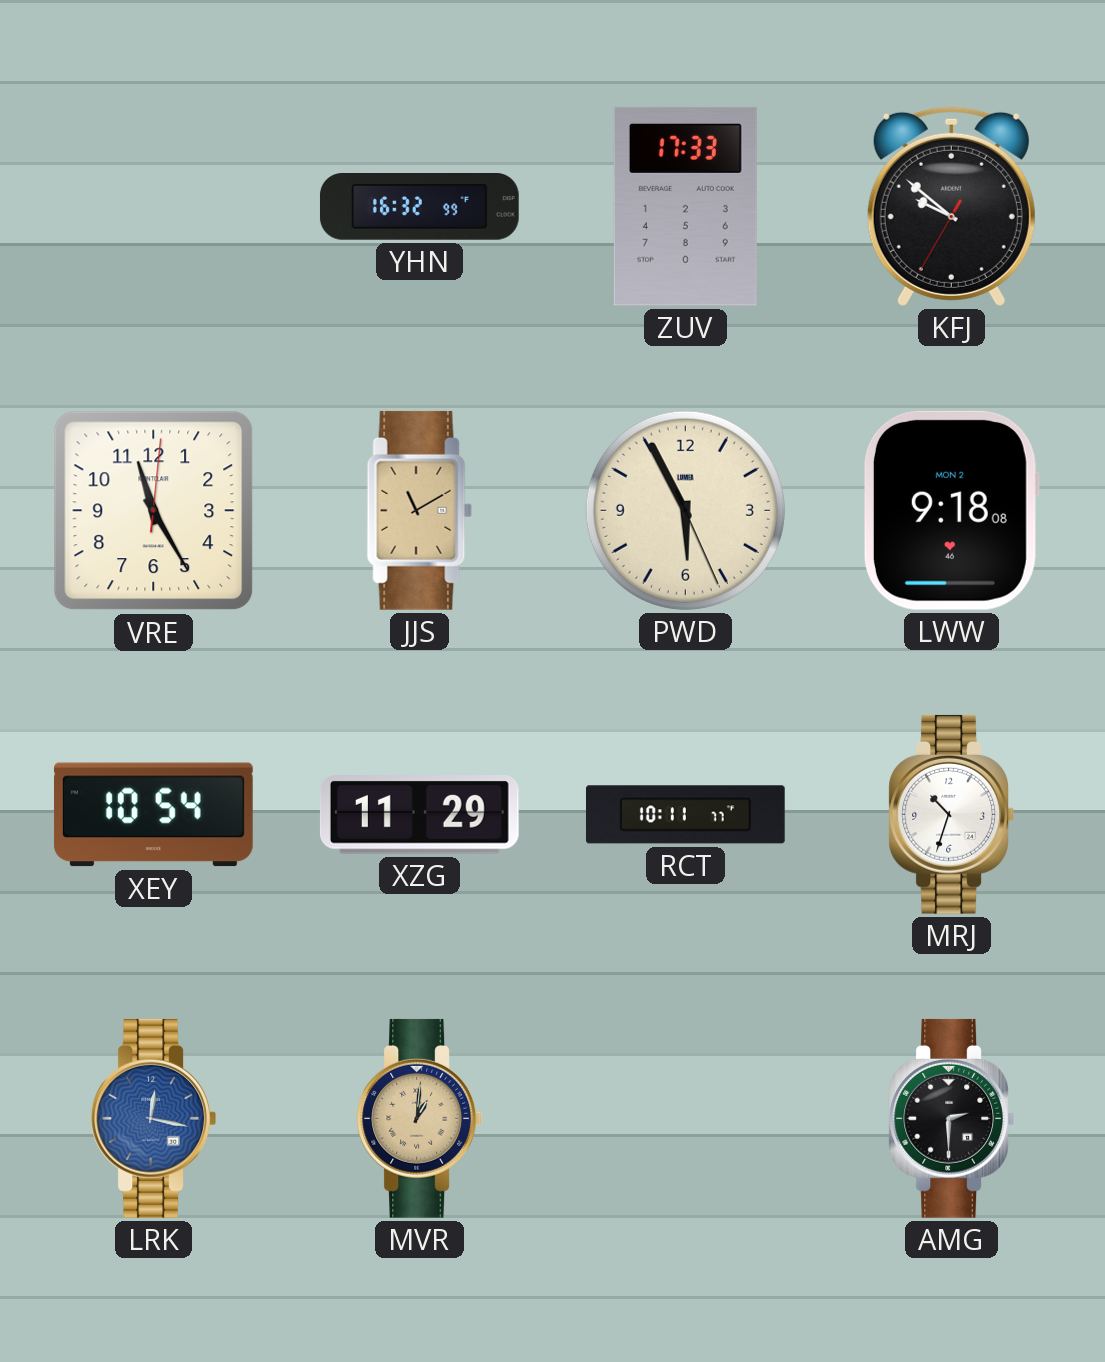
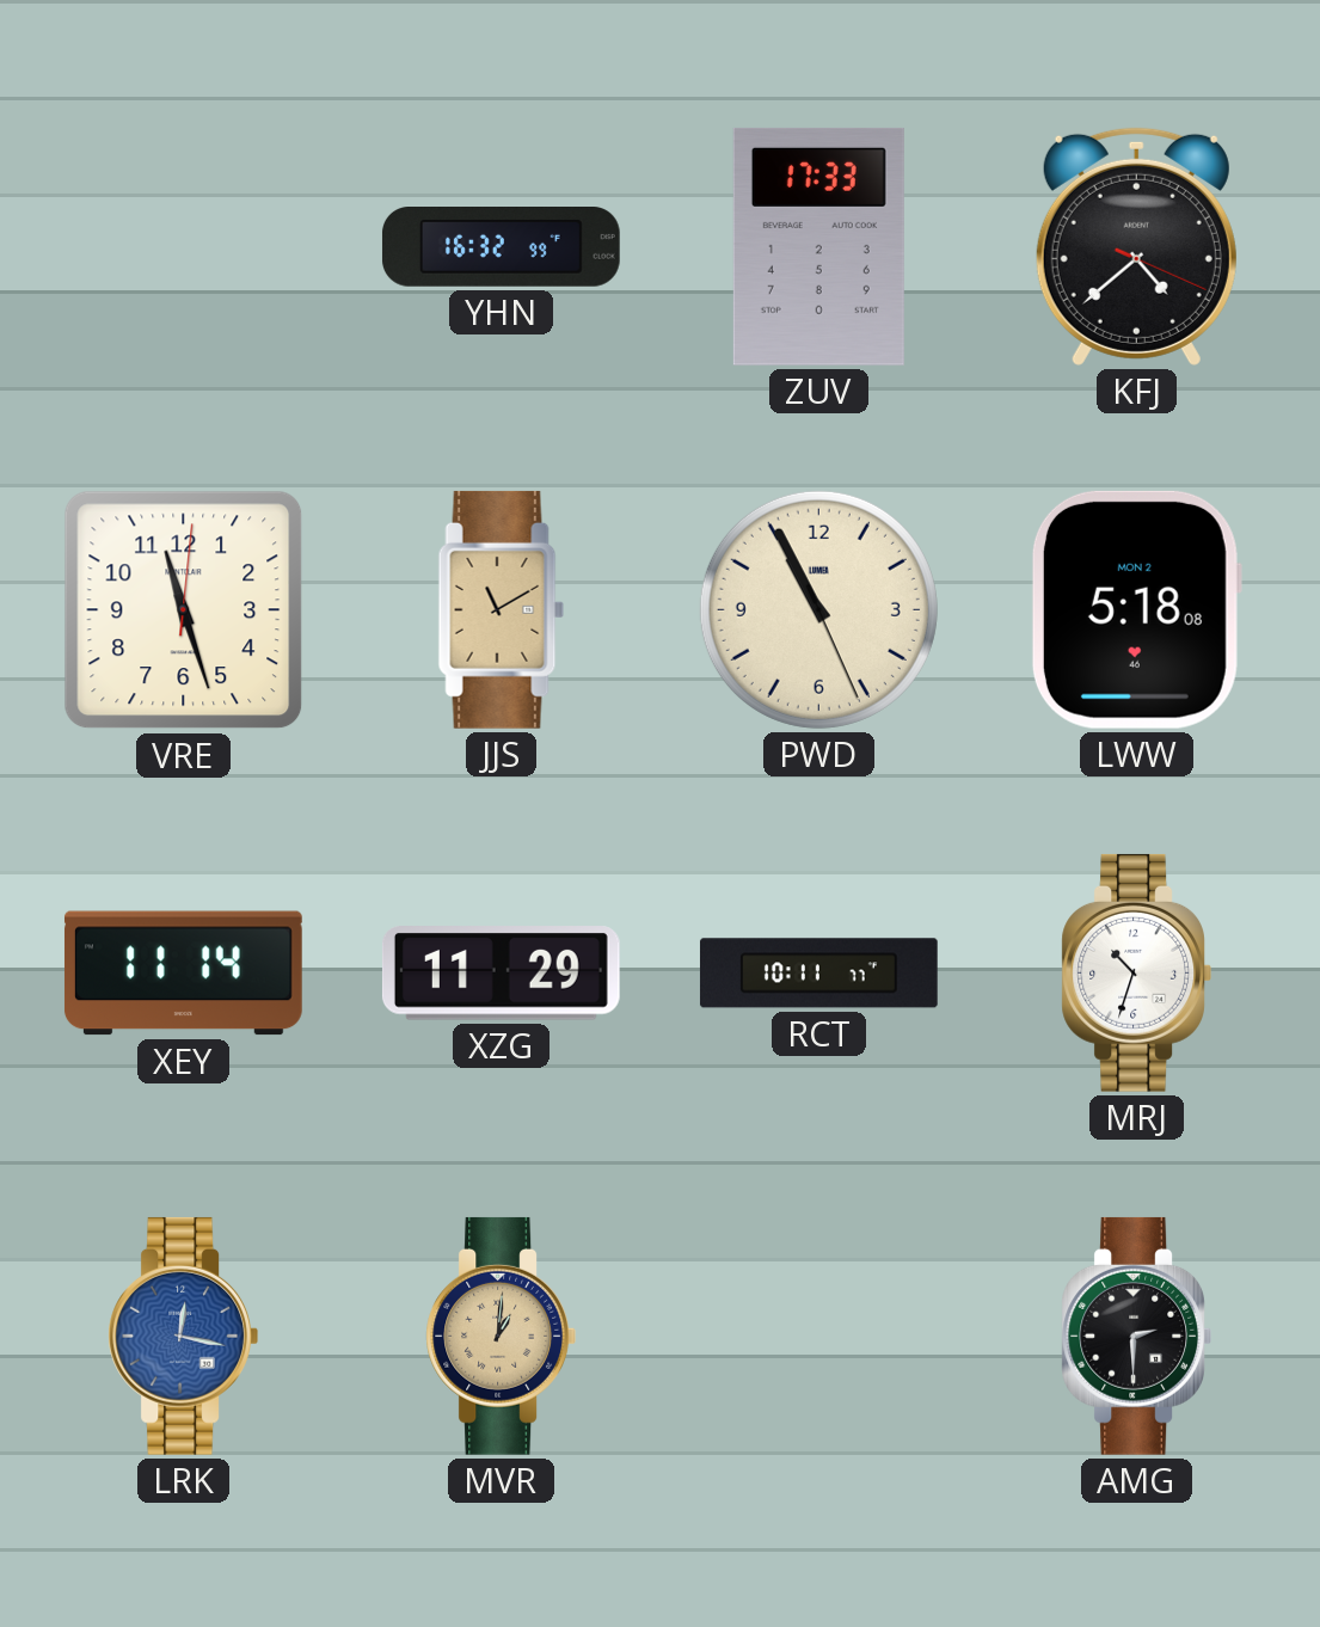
KFJ: 9:51 -> 4:38 (1136, 246)
VRE: 11:25 -> 11:27 (184, 610)
PWD: 5:55 -> 10:55 (818, 609)
LWW: 9:18 -> 5:18 (1136, 609)
XEY: 10:54 -> 11:14 (183, 974)
